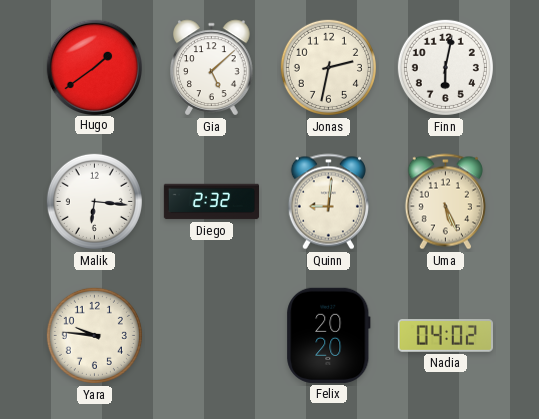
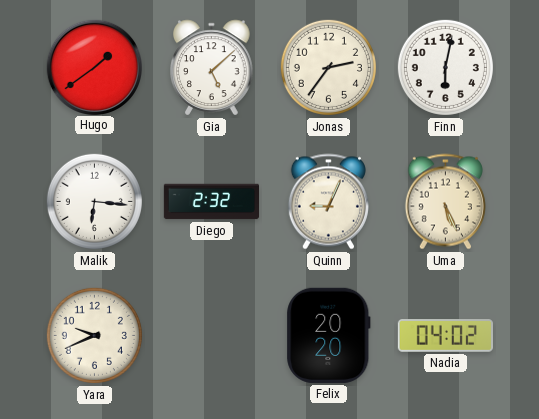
Jonas: 2:32 -> 2:36 (328, 67)
Quinn: 9:01 -> 9:04 (328, 202)
Yara: 9:46 -> 9:41 (94, 335)
